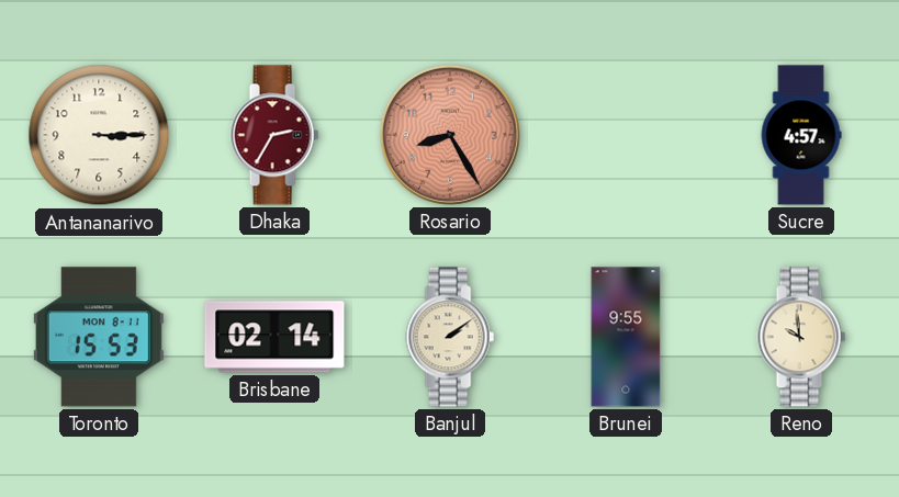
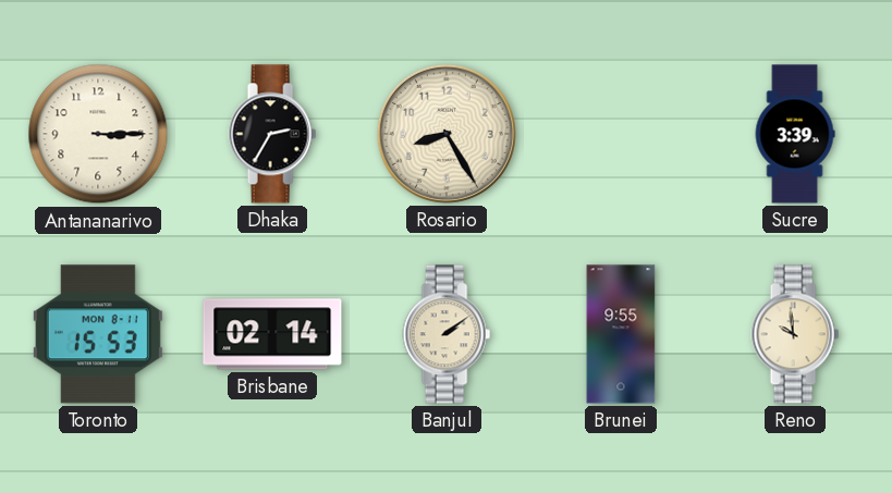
Dhaka dial: burgundy -> black (272, 134)
Rosario dial: salmon -> cream (447, 134)
Sucre: 4:57 -> 3:39 (795, 134)
